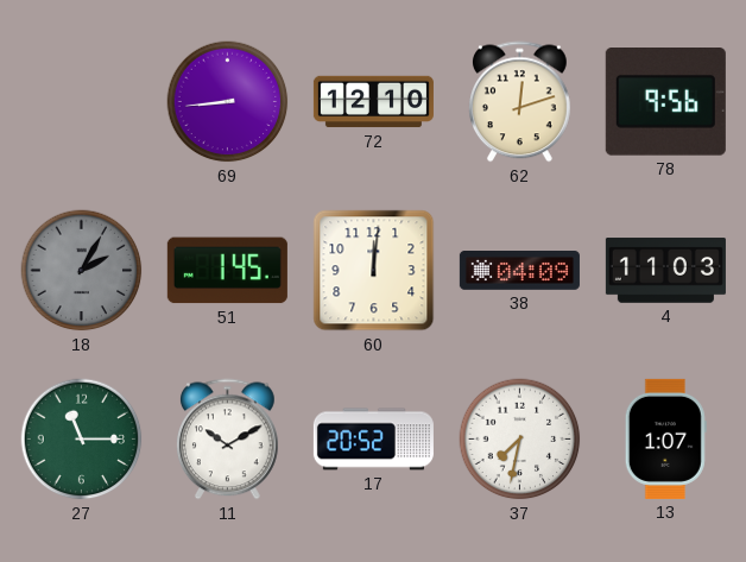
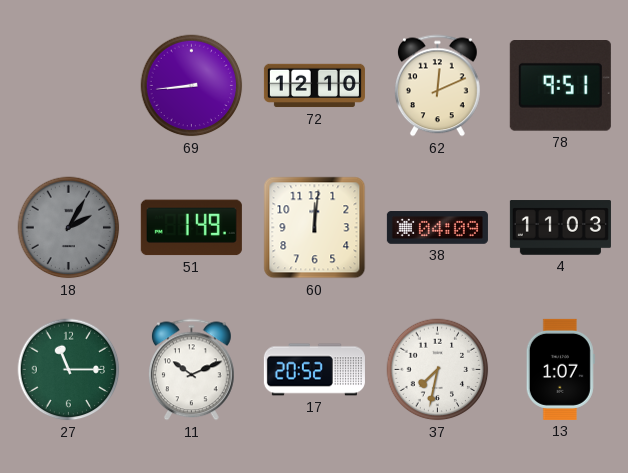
62: 12:12 -> 12:11 (437, 86)
78: 9:56 -> 9:51 (560, 86)
51: 1:45 -> 1:49 (191, 228)
11: 10:10 -> 10:11 (191, 370)
